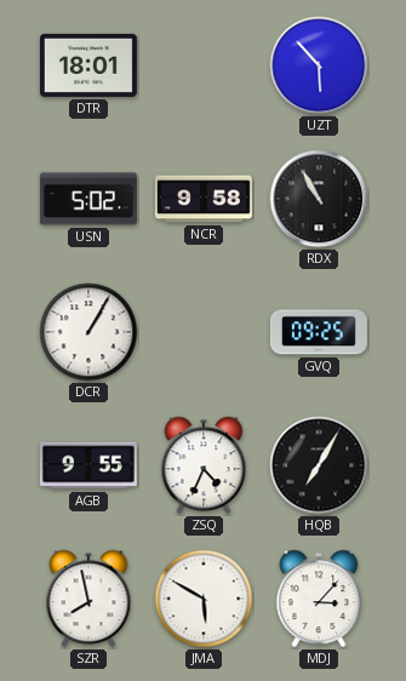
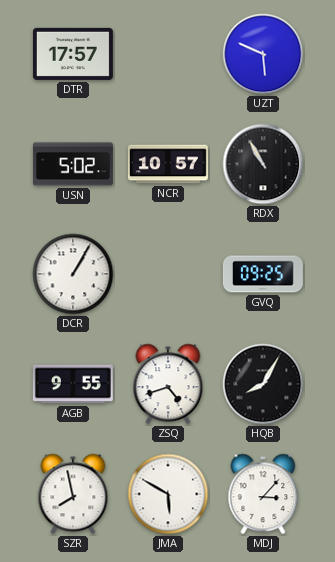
DTR: 18:01 -> 17:57 (73, 54)
UZT: 5:53 -> 5:49 (263, 54)
NCR: 9:58 -> 10:57 (168, 164)
ZSQ: 4:34 -> 4:42 (168, 384)
HQB: 7:05 -> 8:05 (263, 384)
